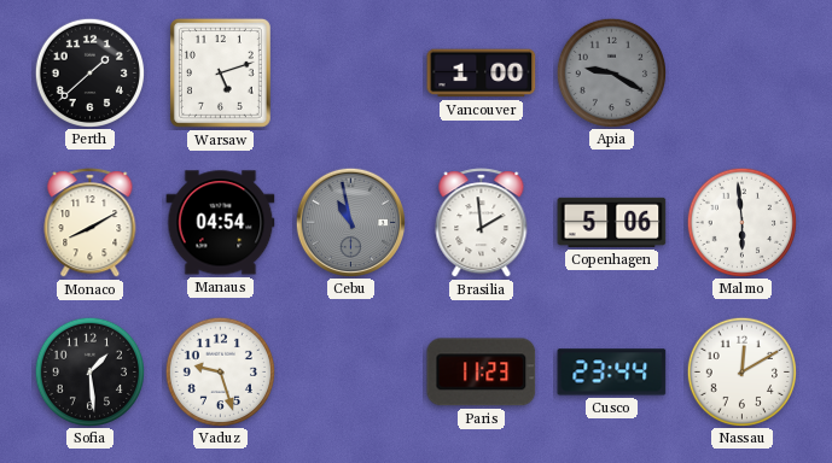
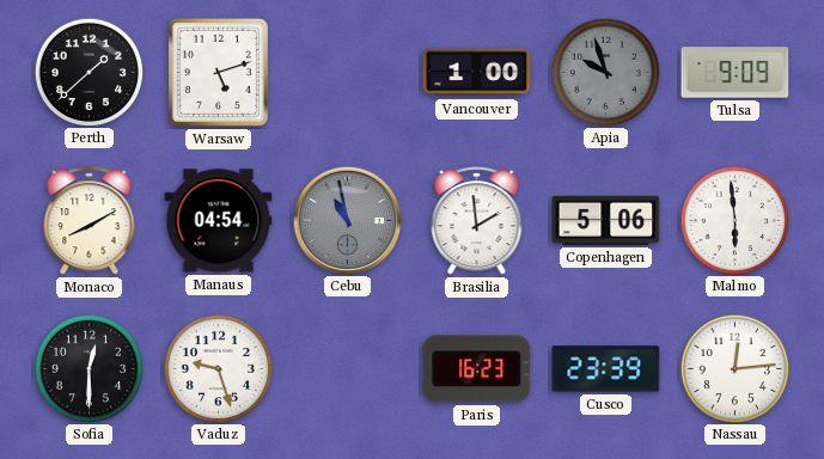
Apia: 9:20 -> 9:57 (605, 72)
Tulsa: none -> 9:09 (736, 73)
Sofia: 1:29 -> 12:30 (88, 368)
Paris: 11:23 -> 16:23 (477, 369)
Cusco: 23:44 -> 23:39 (606, 369)
Nassau: 12:10 -> 12:14 (734, 368)
